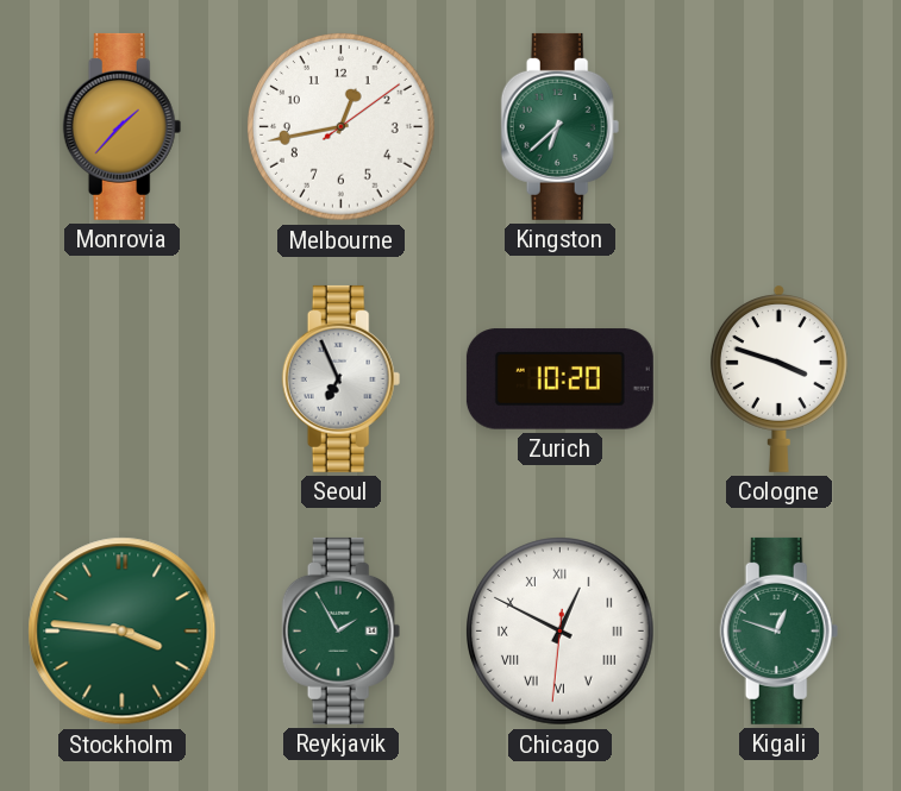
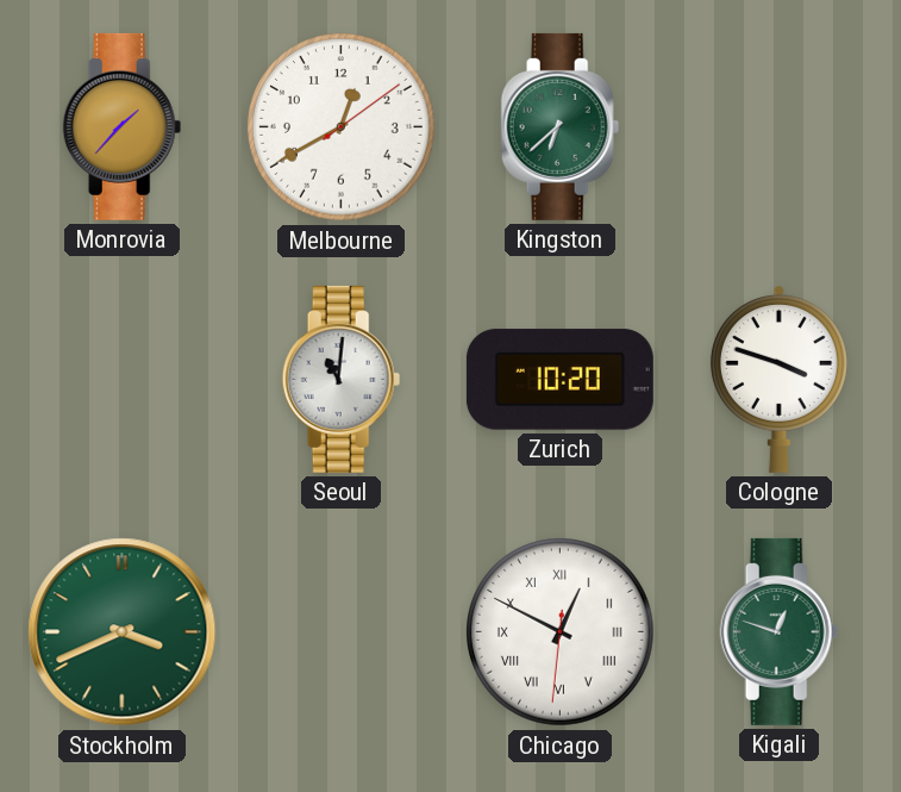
Melbourne: 12:43 -> 12:40 (342, 127)
Seoul: 6:56 -> 11:01 (342, 379)
Stockholm: 3:46 -> 3:41 (123, 632)
Reykjavik: 1:55 -> none (342, 630)
